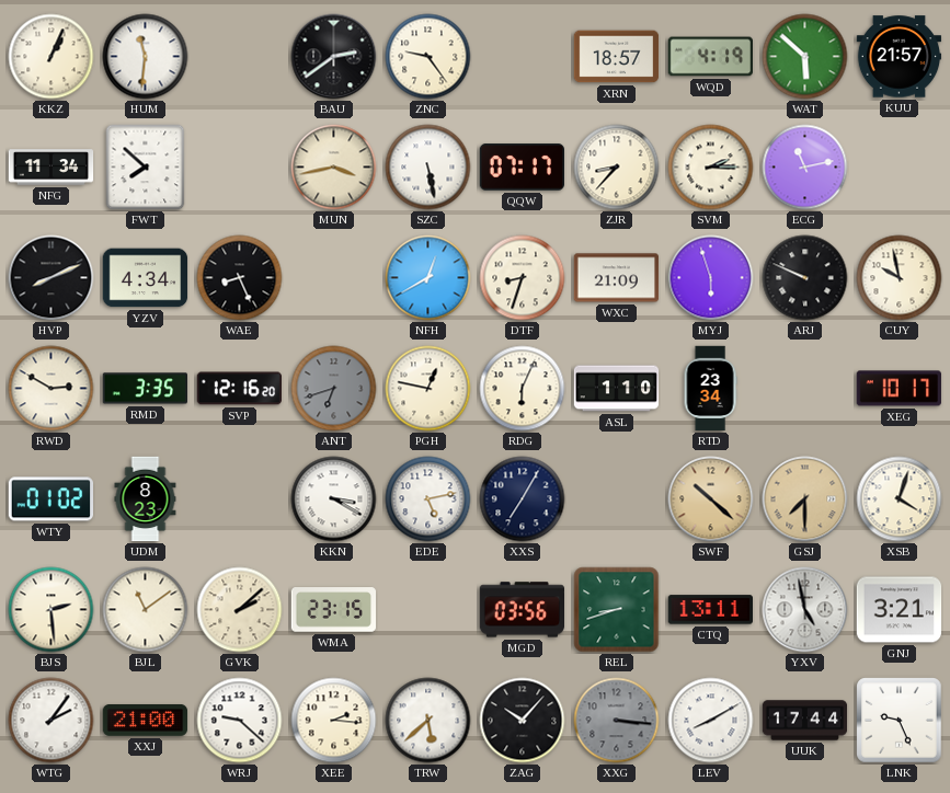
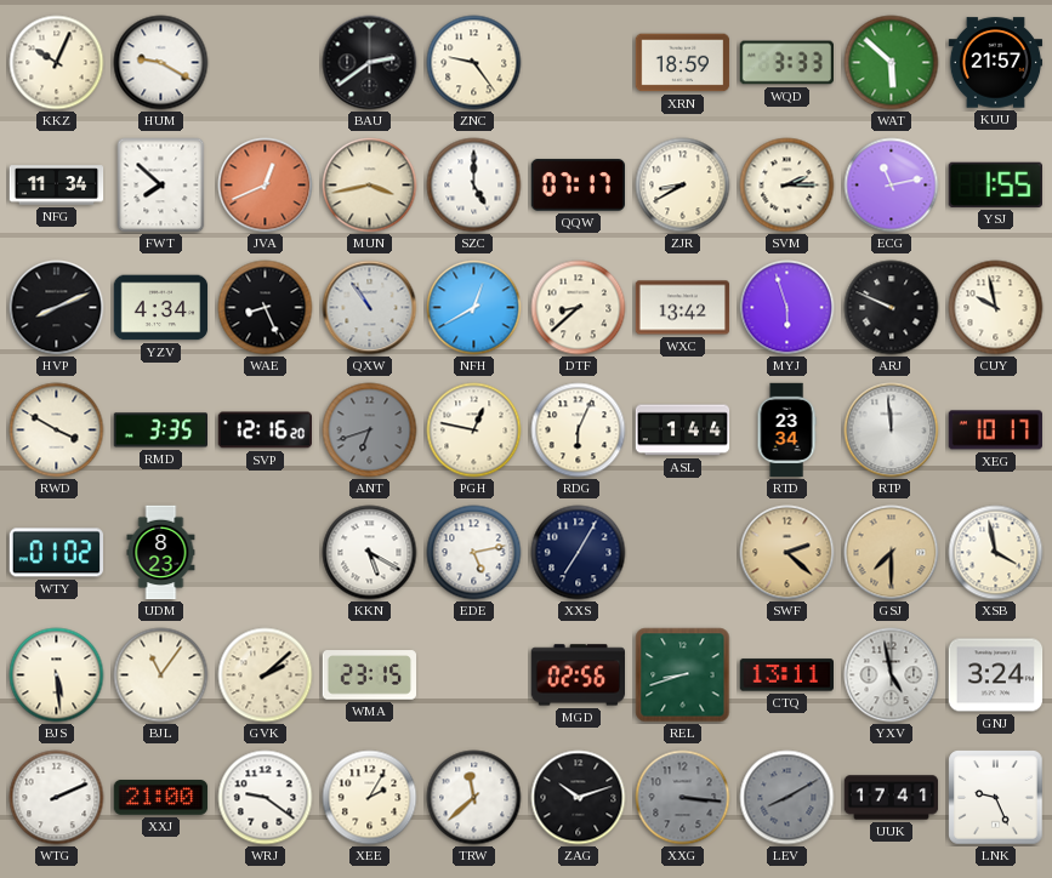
KKZ: 1:04 -> 10:04 (57, 63)
HUM: 11:31 -> 9:20 (161, 63)
XRN: 18:57 -> 18:59 (683, 63)
WQD: 4:19 -> 3:33 (786, 63)
JVA: none -> 12:41 (266, 186)
SZC: 5:28 -> 5:00 (474, 186)
ZJR: 8:37 -> 8:40 (683, 186)
YSJ: none -> 1:55 (995, 184)
QXW: none -> 10:54 (370, 308)
DTF: 8:33 -> 8:38 (579, 308)
WXC: 21:09 -> 13:42 (683, 308)
RWD: 2:50 -> 3:50 (57, 431)
ASL: 1:10 -> 1:44 (683, 431)
RTP: none -> 11:59 (892, 431)
KKN: 3:20 -> 5:20 (370, 553)
SWF: 10:22 -> 2:22 (787, 553)
XSB: 4:03 -> 3:58 (996, 553)
BJS: 2:29 -> 5:29 (57, 675)
BJL: 11:09 -> 11:06 (161, 675)
MGD: 03:56 -> 02:56 (578, 675)
GNJ: 3:21 -> 3:24 (996, 675)
WTG: 2:06 -> 2:11 (57, 798)
WRJ: 9:22 -> 9:21 (266, 798)
XEE: 2:16 -> 2:05 (370, 798)
TRW: 5:38 -> 11:38 (474, 798)
ZAG: 10:07 -> 10:12 (579, 798)
LEV dial: white -> grey (787, 798)
UUK: 17:44 -> 17:41 (892, 798)
